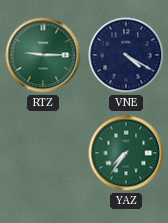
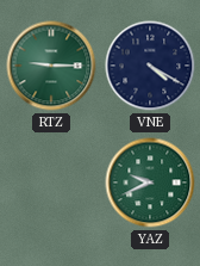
YAZ: 7:36 -> 9:41 (150, 183)
